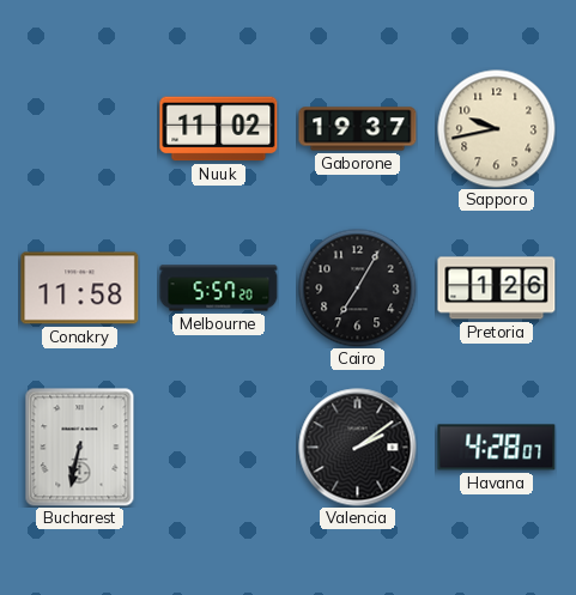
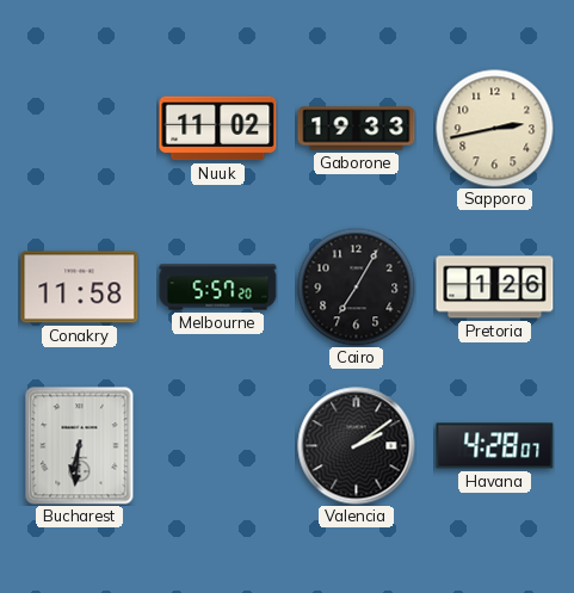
Gaborone: 19:37 -> 19:33 (357, 129)
Sapporo: 9:43 -> 2:43 (495, 129)
Bucharest: 6:32 -> 6:31 (80, 446)
